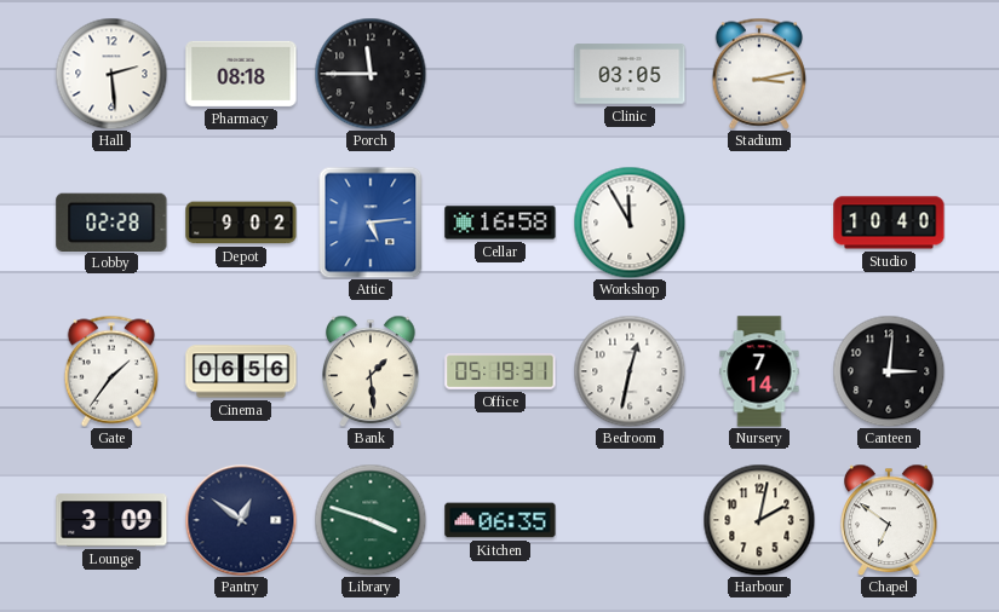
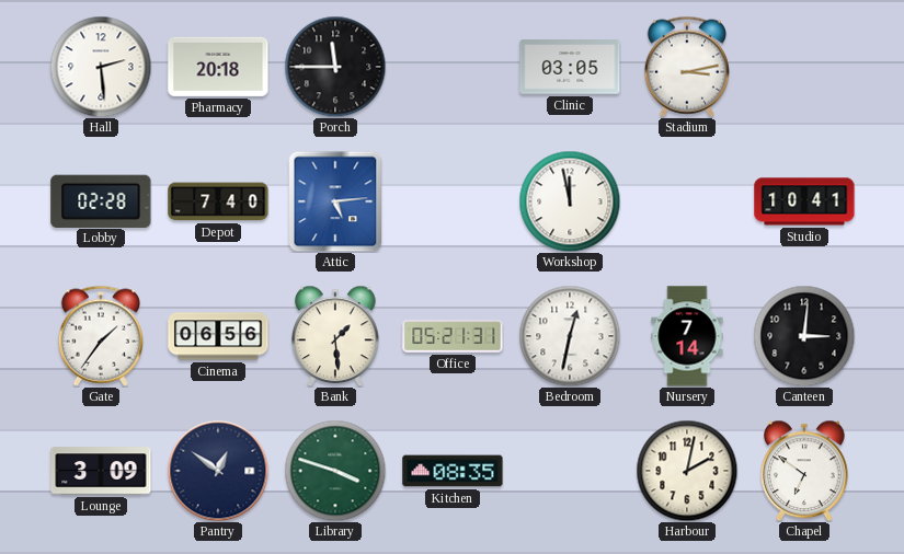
Pharmacy: 08:18 -> 20:18 (218, 67)
Depot: 9:02 -> 7:40 (218, 201)
Cellar: 16:58 -> none (500, 223)
Workshop: 11:55 -> 11:58 (570, 201)
Studio: 10:40 -> 10:41 (804, 201)
Office: 05:19 -> 05:21 (453, 336)
Kitchen: 06:35 -> 08:35 (453, 471)
